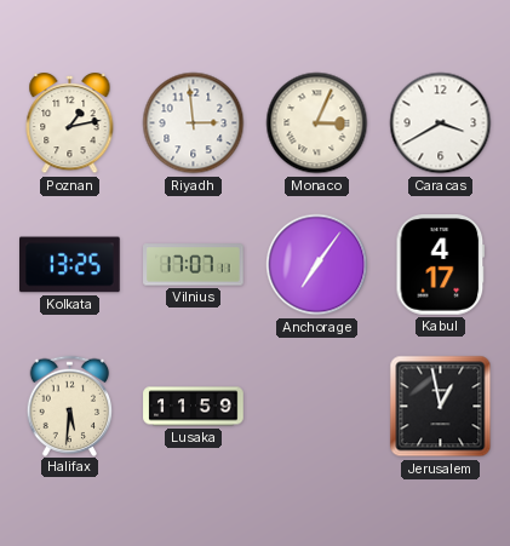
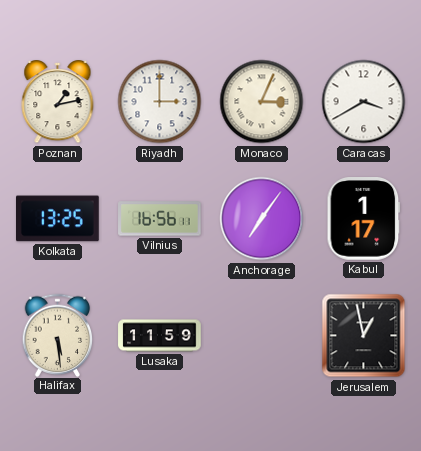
Riyadh: 2:59 -> 3:00 (160, 102)
Vilnius: 17:07 -> 16:56 (160, 219)
Kabul: 4:17 -> 1:17 (364, 219)
Halifax: 5:31 -> 5:29 (58, 335)
